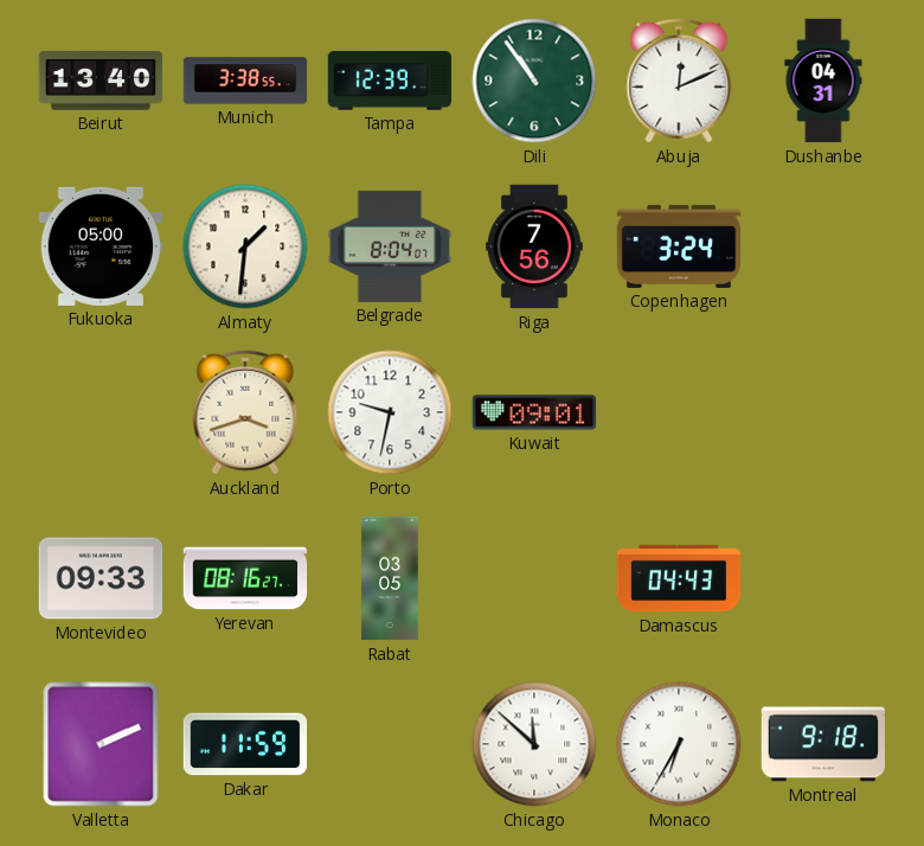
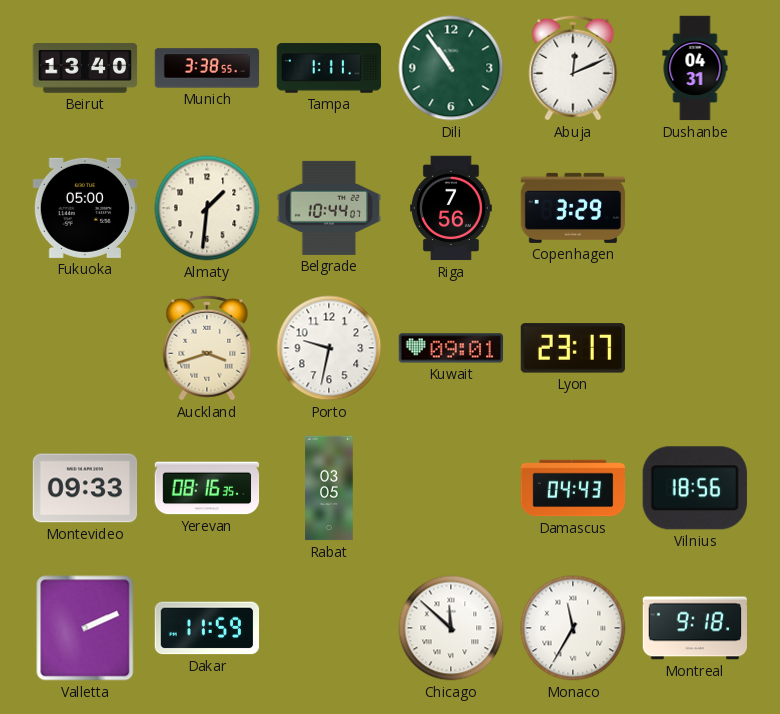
Tampa: 12:39 -> 1:11 (329, 68)
Belgrade: 8:04 -> 10:44 (329, 208)
Copenhagen: 3:24 -> 3:29 (573, 208)
Lyon: none -> 23:17 (573, 348)
Yerevan: 08:16:27 -> 08:16:35 (207, 488)
Vilnius: none -> 18:56 (695, 488)
Monaco: 6:35 -> 11:35 (573, 628)
